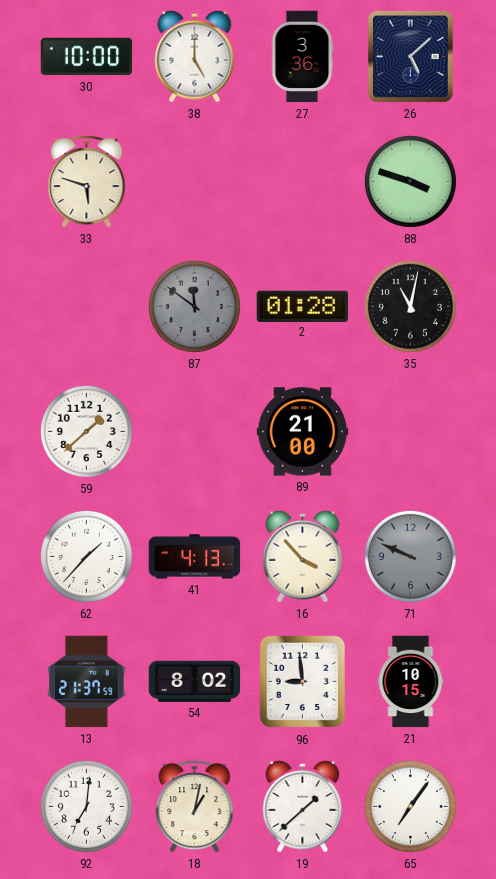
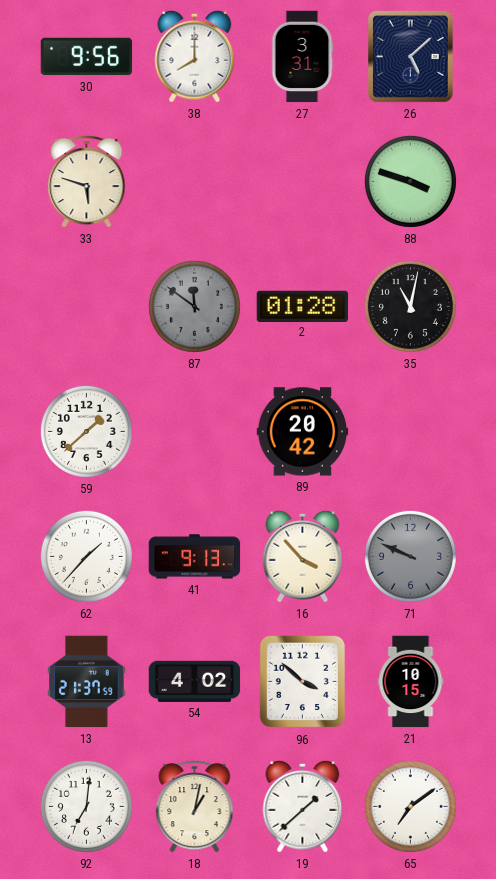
30: 10:00 -> 9:56 (87, 57)
38: 5:00 -> 8:00 (195, 56)
27: 3:36 -> 3:31 (302, 57)
89: 21:00 -> 20:42 (303, 432)
41: 4:13 -> 9:13 (195, 557)
54: 8:02 -> 4:02 (195, 681)
96: 8:59 -> 3:52 (303, 682)
65: 7:06 -> 7:09 (410, 806)
